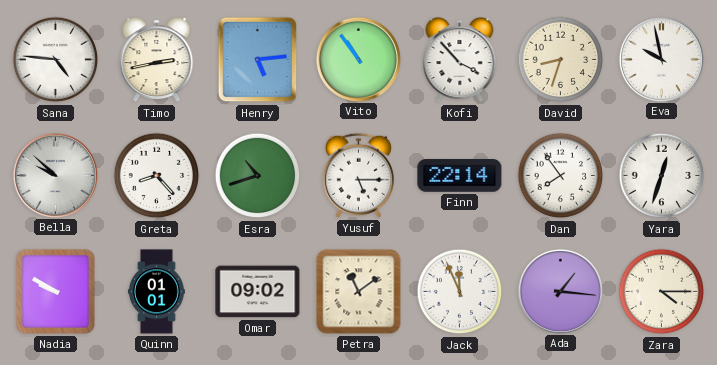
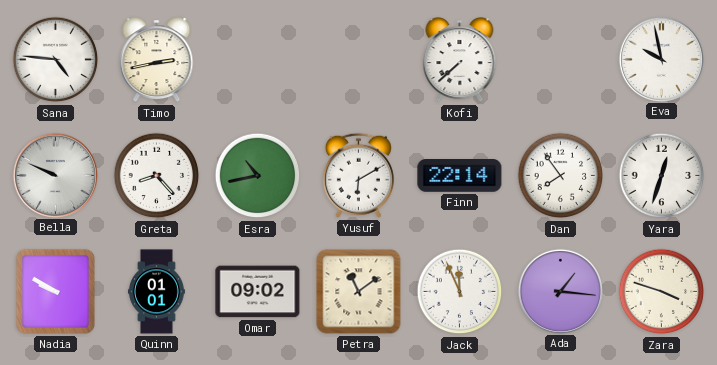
Henry: 5:14 -> none (258, 60)
Vito: 10:54 -> none (358, 59)
Kofi: 3:53 -> 7:38 (460, 60)
David: 8:33 -> none (561, 60)
Bella: 9:52 -> 9:49 (55, 175)
Esra: 10:42 -> 10:43 (258, 176)
Yusuf: 5:15 -> 6:10 (358, 175)
Zara: 4:15 -> 3:48 (662, 292)
